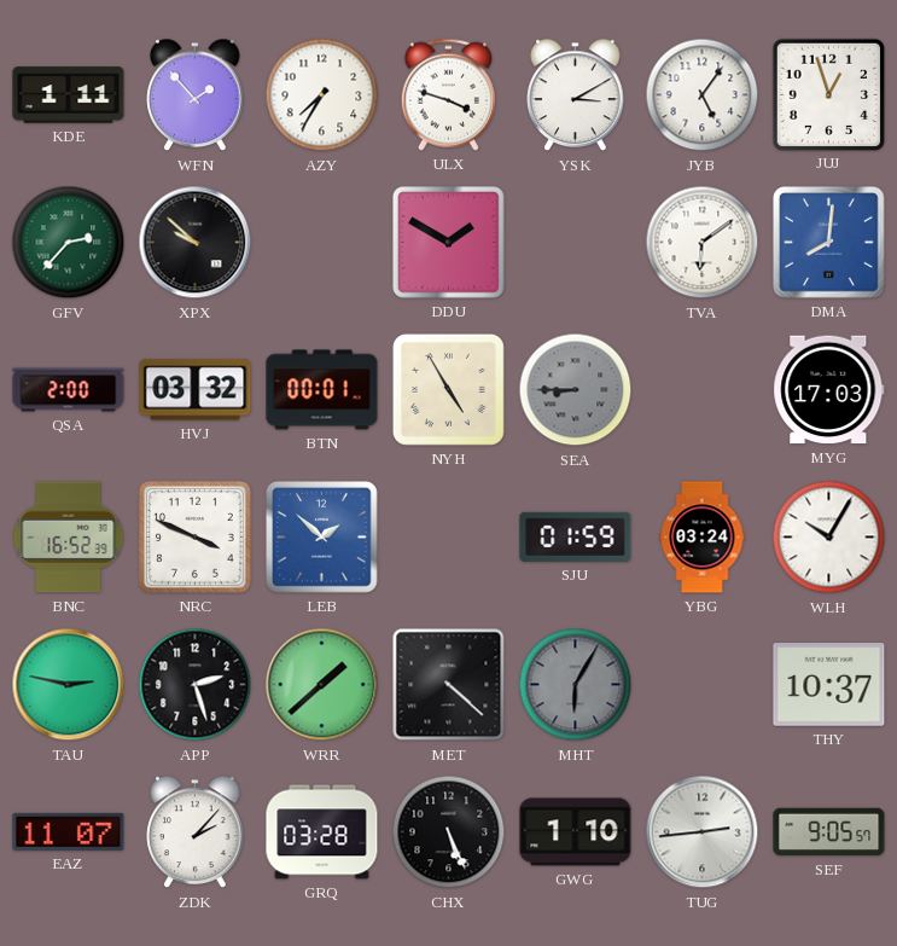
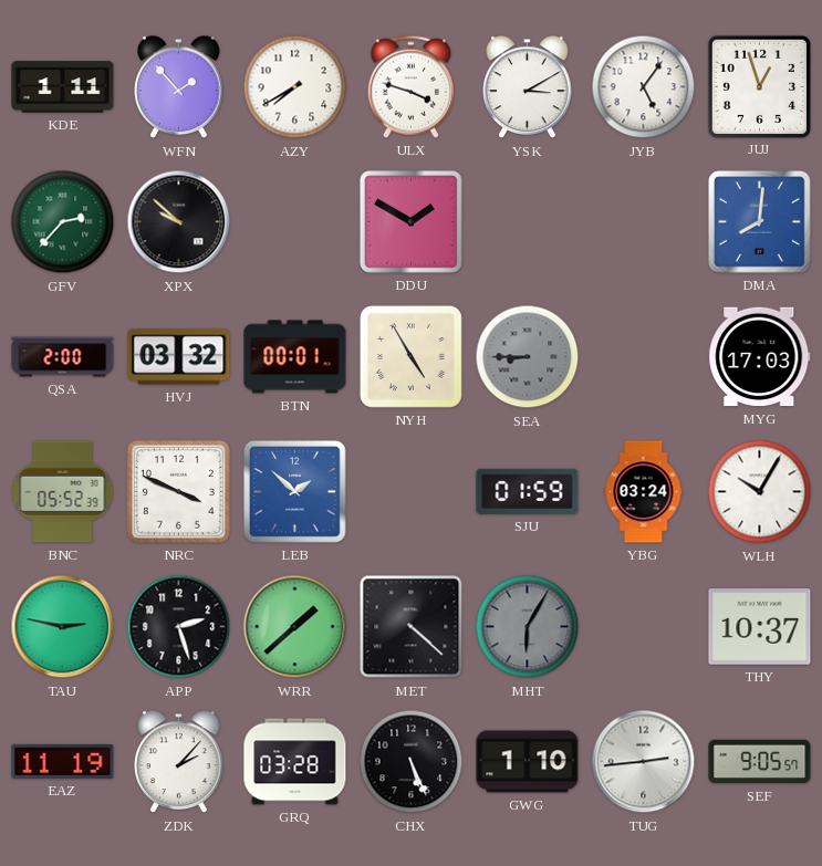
AZY: 7:35 -> 7:40 (295, 87)
TVA: 6:09 -> none (703, 243)
BNC: 16:52 -> 05:52 (63, 492)
EAZ: 11:07 -> 11:19 (63, 761)
